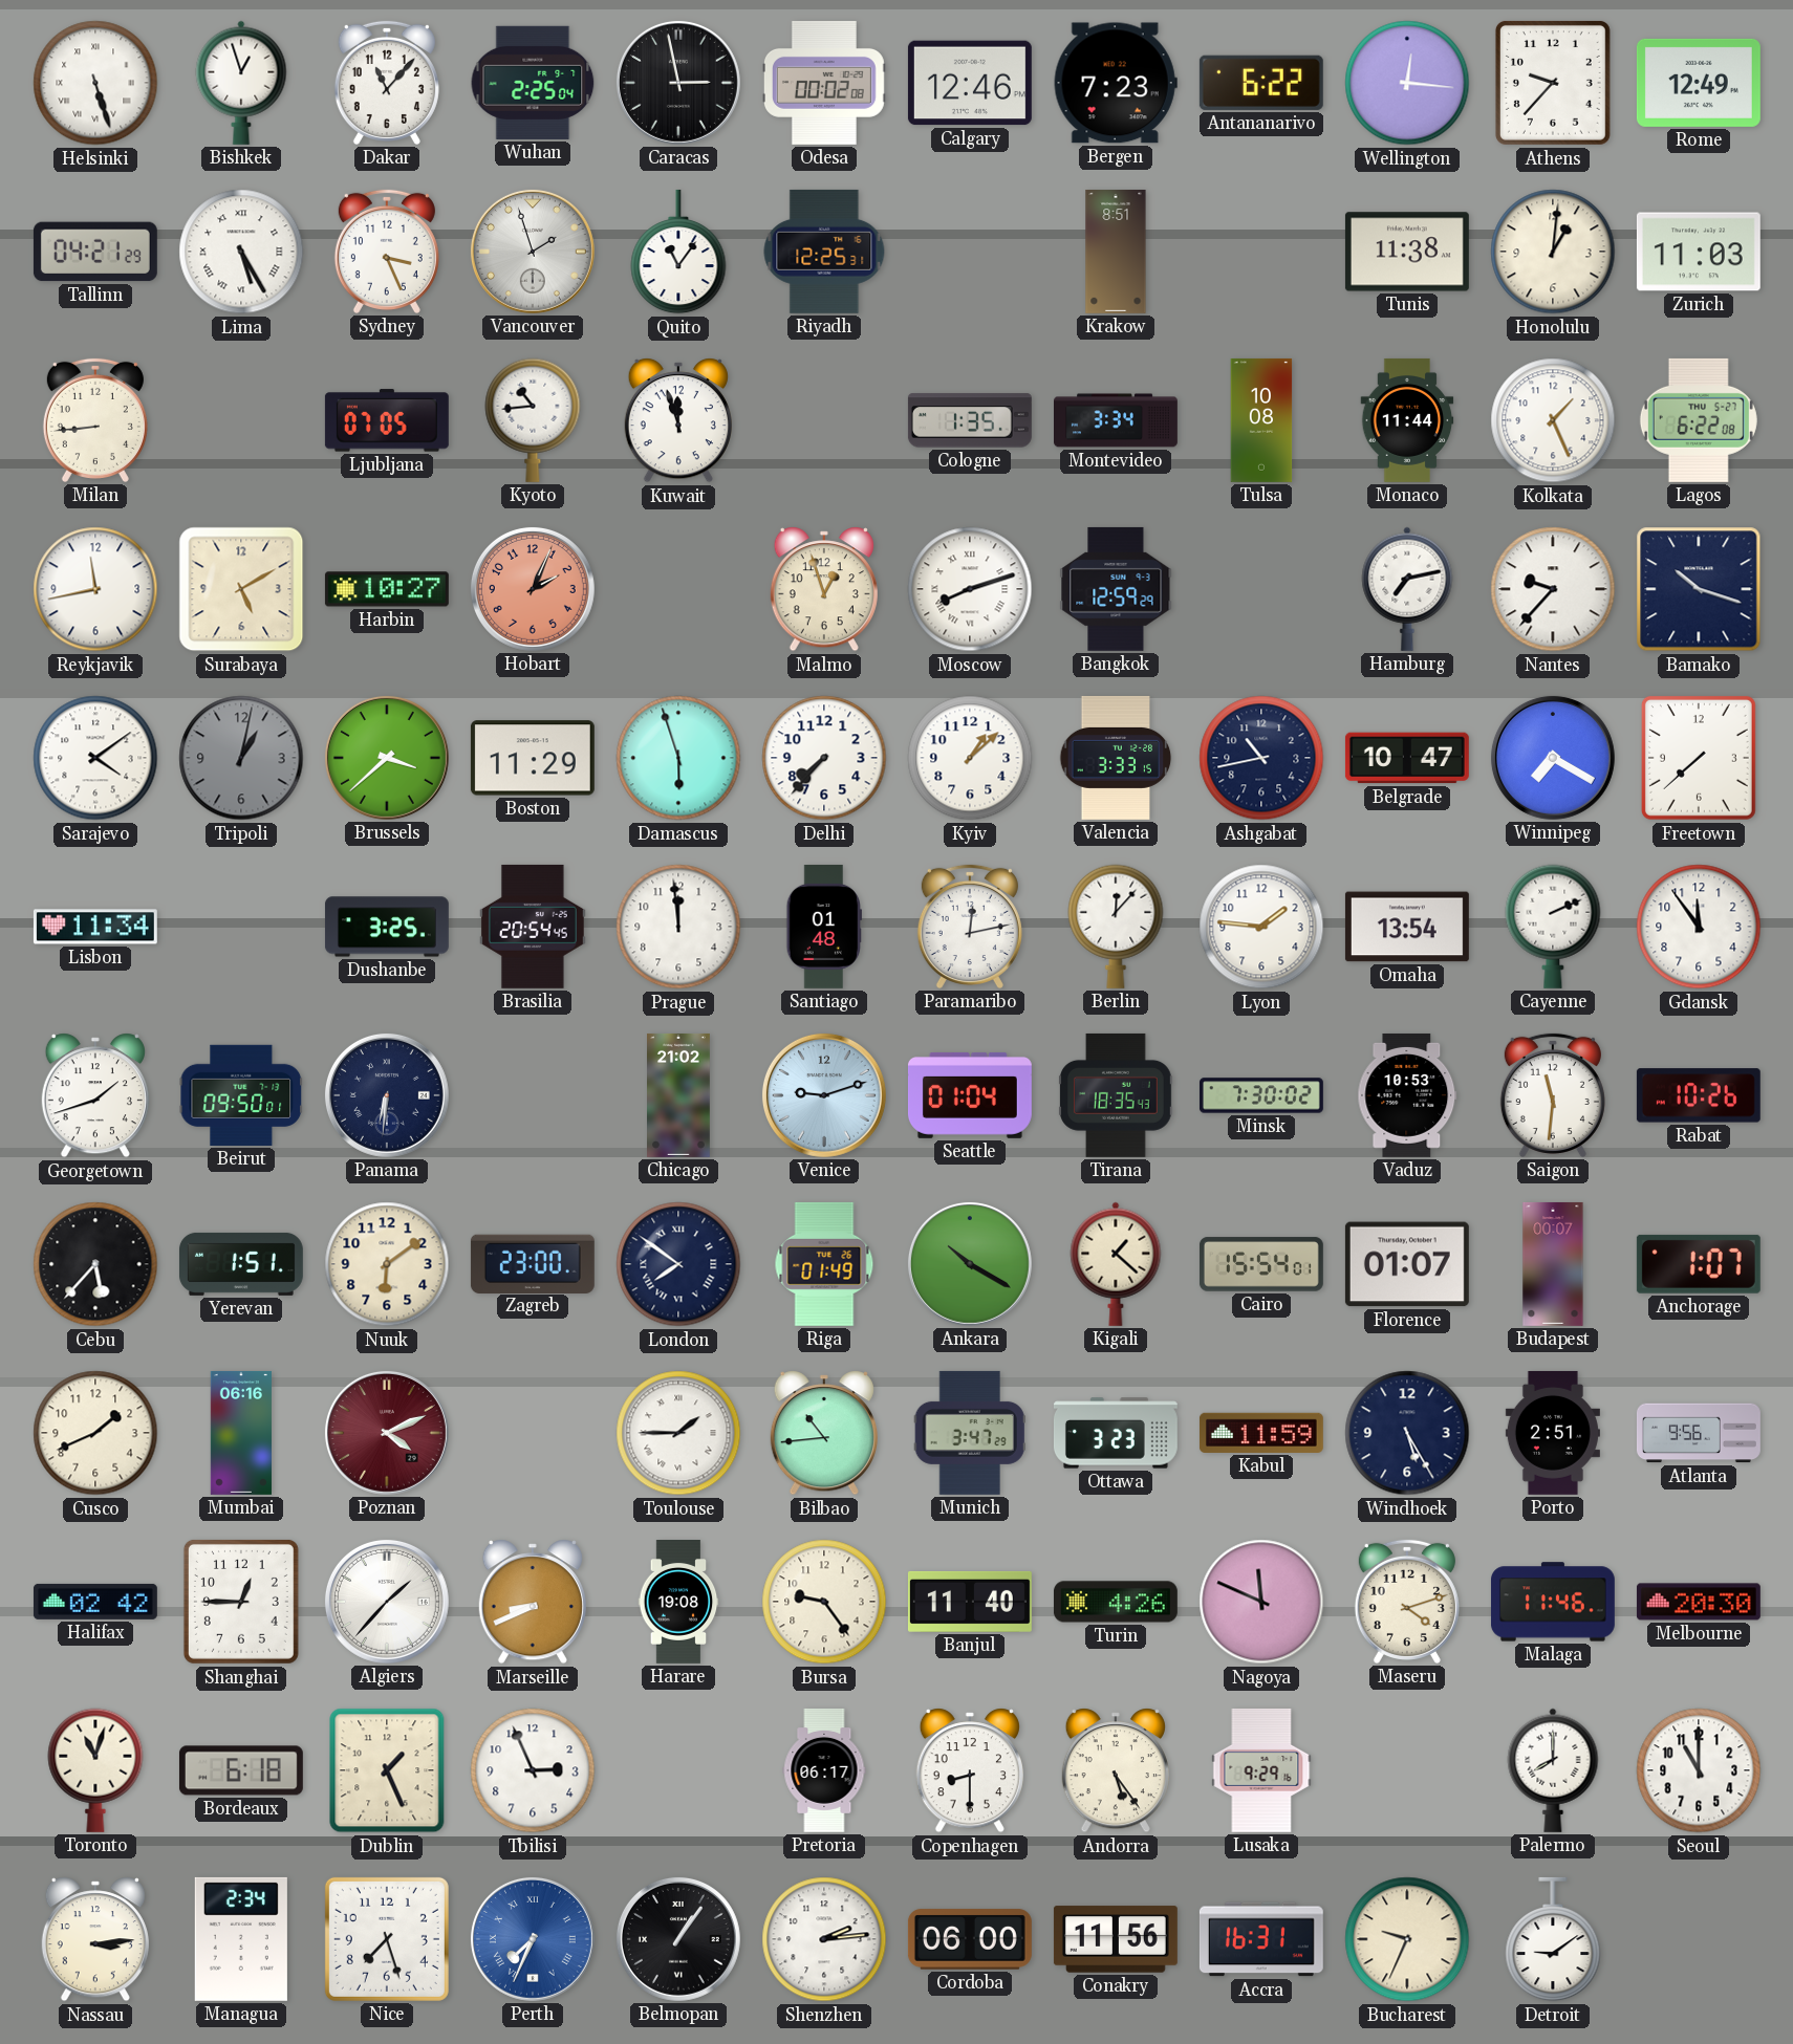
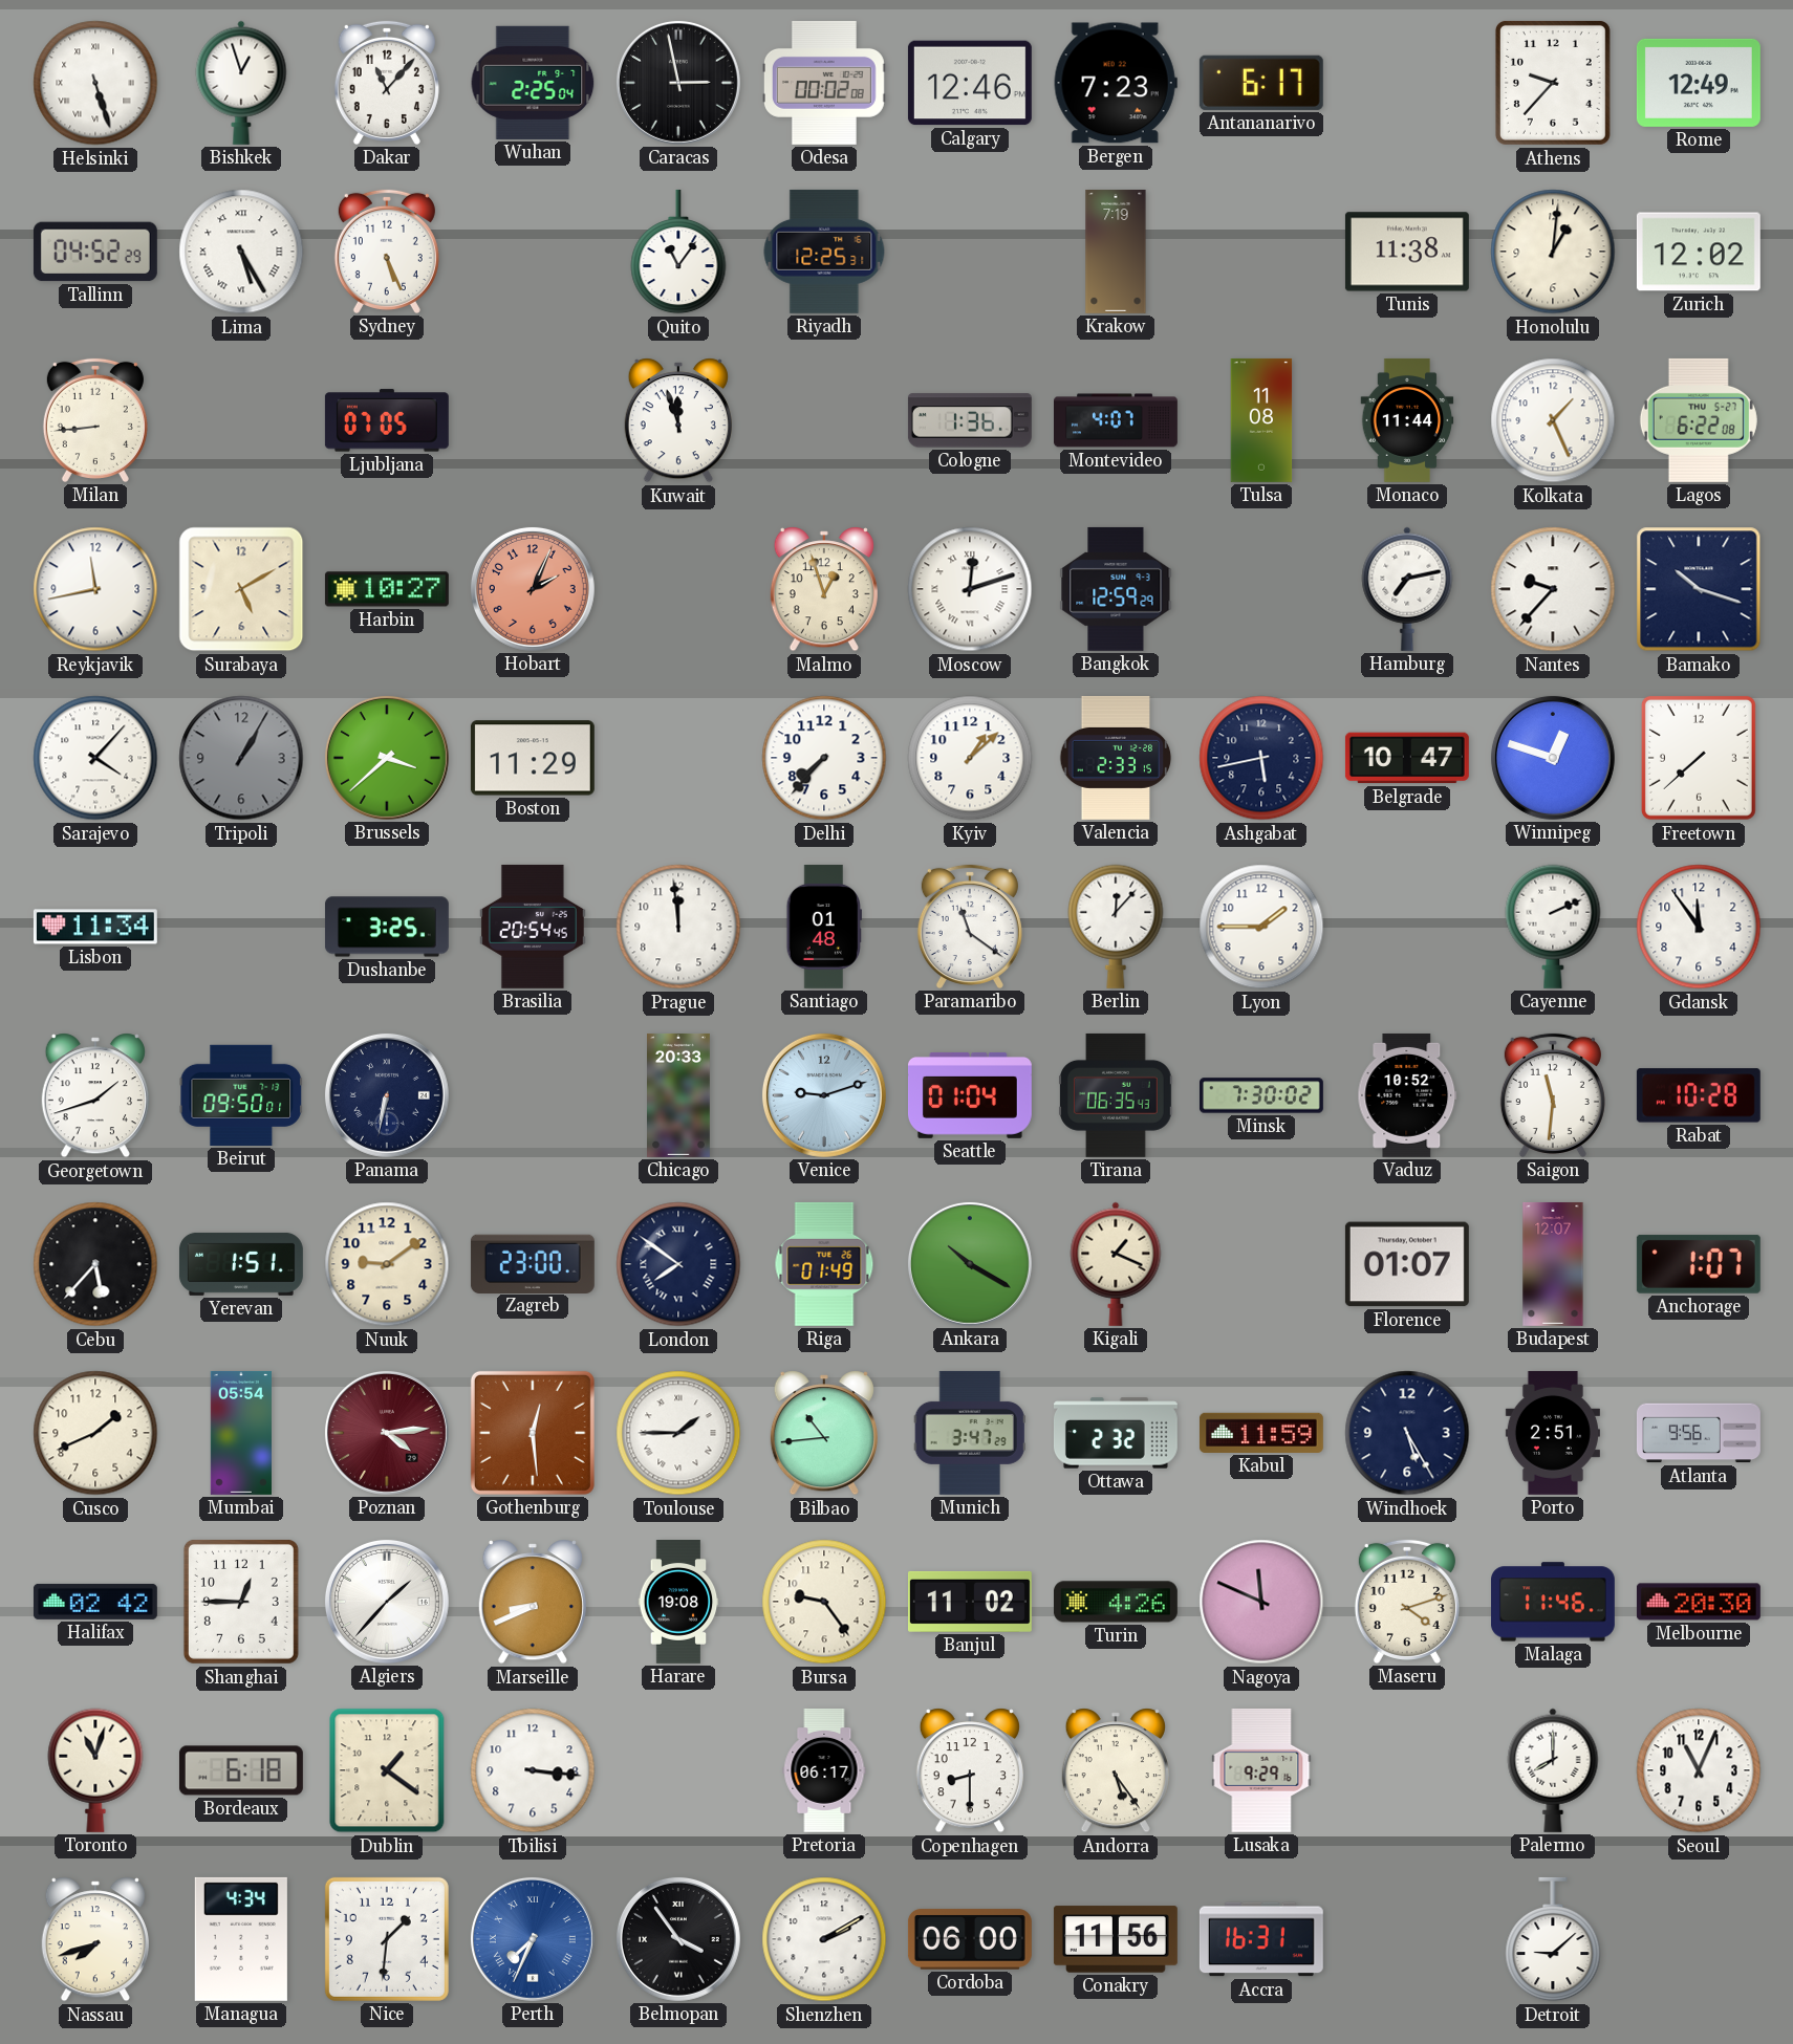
Antananarivo: 6:22 -> 6:17 (1261, 83)
Wellington: 12:16 -> none (1407, 83)
Tallinn: 04:21 -> 04:52 (95, 252)
Sydney: 3:26 -> 5:26 (387, 252)
Vancouver: 1:57 -> none (533, 252)
Krakow: 8:51 -> 7:19 (1116, 252)
Zurich: 11:03 -> 12:02 (1699, 252)
Kyoto: 10:44 -> none (533, 420)
Cologne: 1:35 -> 1:36 (970, 420)
Montevideo: 3:34 -> 4:07 (1117, 420)
Tulsa: 10:08 -> 11:08 (1261, 420)
Moscow: 8:12 -> 12:12 (970, 589)
Sarajevo: 4:09 -> 4:07 (95, 758)
Tripoli: 1:02 -> 1:05 (241, 758)
Damascus: 5:57 -> none (678, 758)
Valencia: 3:33 -> 2:33 (1116, 758)
Ashgabat: 10:43 -> 5:43 (1261, 758)
Winnipeg: 7:20 -> 12:48 (1553, 758)
Paramaribo: 12:13 -> 11:21 (970, 927)
Lyon: 1:46 -> 1:45 (1261, 927)
Omaha: 13:54 -> none (1407, 927)
Panama: 6:31 -> 6:32 (387, 1095)
Chicago: 21:02 -> 20:33 (679, 1095)
Tirana: 18:35 -> 06:35 (1117, 1095)
Vaduz: 10:53 -> 10:52 (1407, 1095)
Rabat: 10:26 -> 10:28 (1699, 1095)
Nuuk: 6:09 -> 9:09 (387, 1264)
Kigali: 1:22 -> 1:19 (1116, 1264)
Cairo: 15:54 -> none (1261, 1264)
Budapest: 00:07 -> 12:07 (1553, 1264)
Mumbai: 06:16 -> 05:54 (241, 1433)
Poznan: 4:11 -> 4:14 (387, 1433)
Gothenburg: none -> 12:29 (533, 1433)
Ottawa: 3:23 -> 2:32 (1116, 1433)
Banjul: 11:40 -> 11:02 (970, 1602)
Dublin: 1:26 -> 1:21 (387, 1770)
Tbilisi: 2:56 -> 3:16 (533, 1770)
Seoul: 11:00 -> 11:04 (1699, 1770)
Nassau: 3:14 -> 7:42 (95, 1939)
Managua: 2:34 -> 4:34 (241, 1939)
Nice: 7:27 -> 1:31 (387, 1939)
Belmopan: 1:06 -> 3:54 (678, 1939)
Shenzhen: 2:14 -> 2:10 (824, 1939)
Bucharest: 9:34 -> none (1407, 1939)
Detroit: 9:09 -> 9:08 (1553, 1939)
